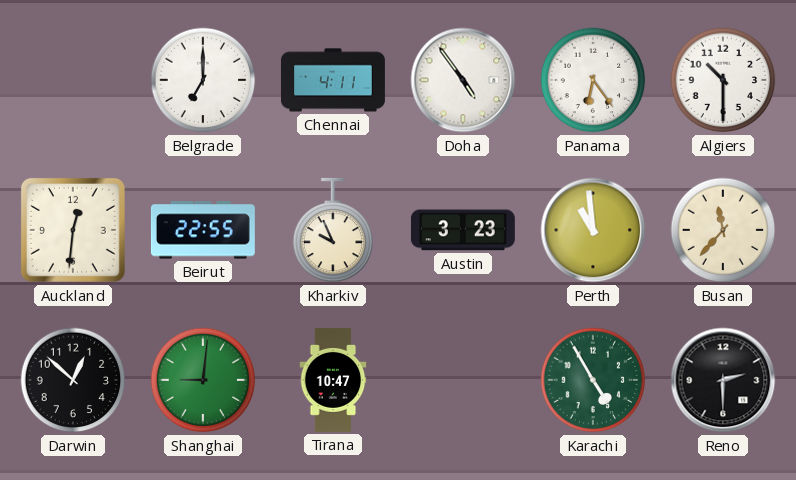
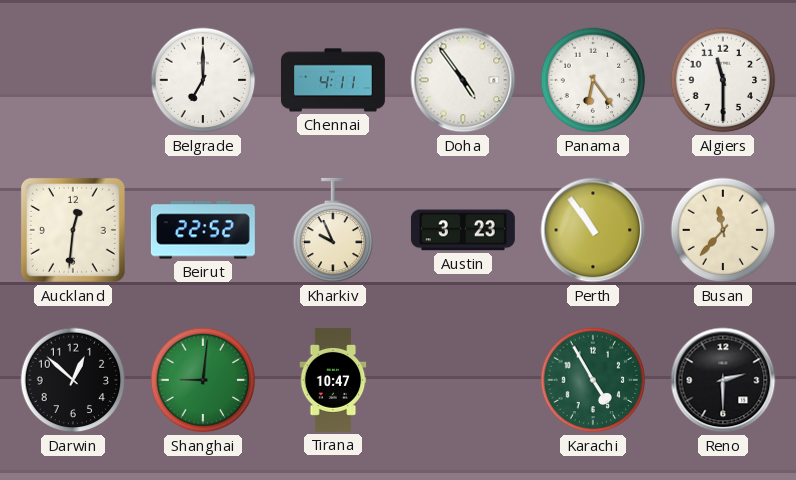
Algiers: 10:30 -> 11:30 (723, 80)
Beirut: 22:55 -> 22:52 (203, 230)
Perth: 10:59 -> 10:54 (593, 230)
